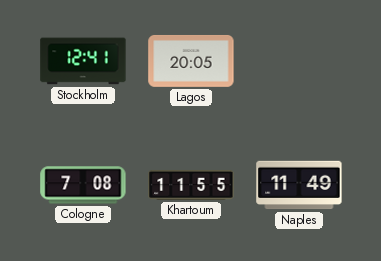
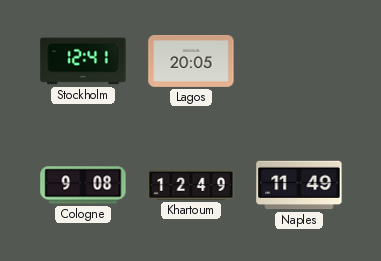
Cologne: 7:08 -> 9:08 (83, 185)
Khartoum: 11:55 -> 12:49 (191, 185)
